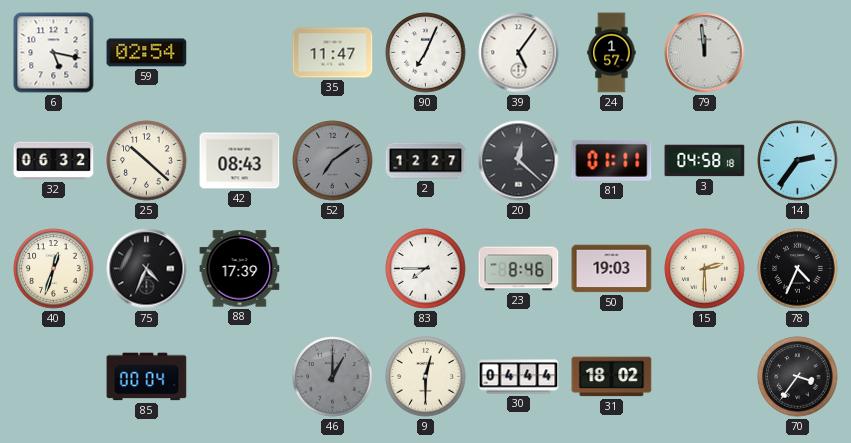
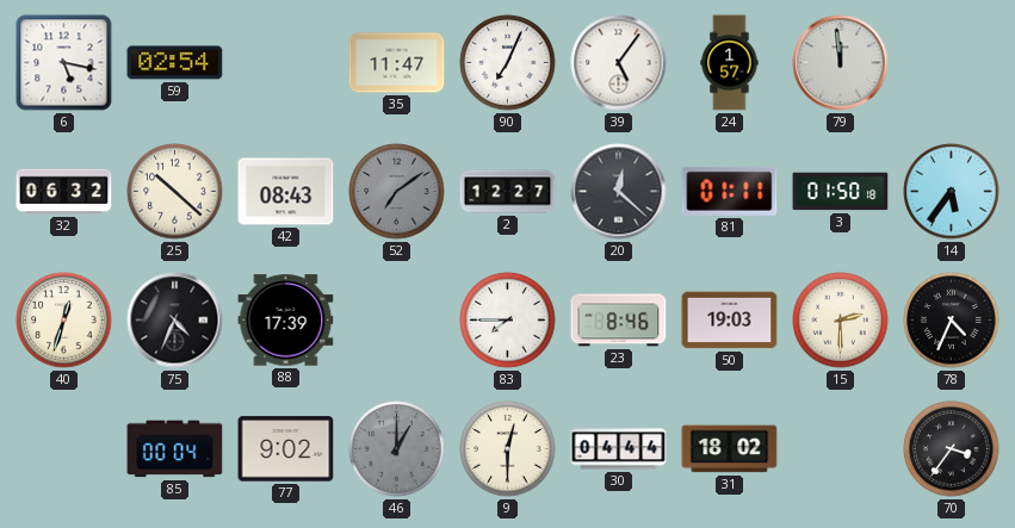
3: 04:58 -> 01:50 (841, 192)
14: 2:36 -> 5:36 (952, 192)
77: none -> 9:02 (286, 449)
